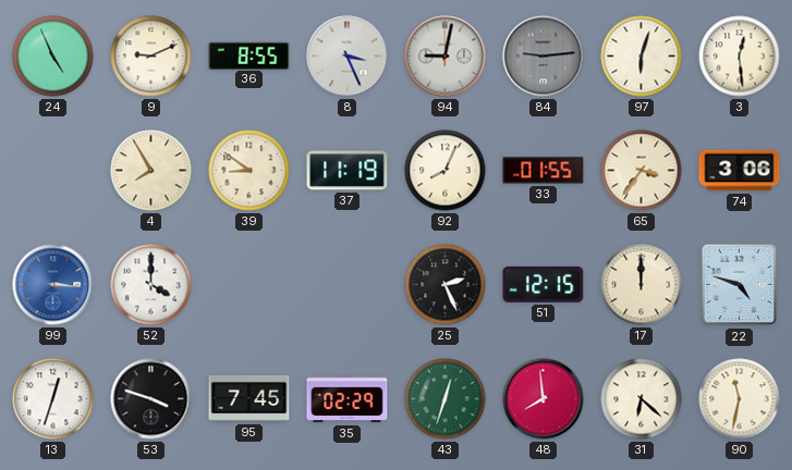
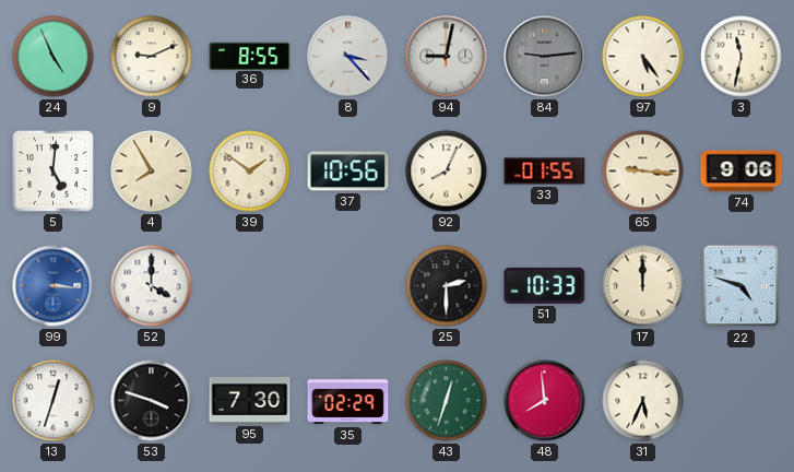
8: 3:26 -> 3:23 (348, 57)
97: 6:03 -> 5:24 (643, 57)
3: 12:29 -> 11:32 (742, 57)
5: none -> 5:01 (52, 170)
39: 8:51 -> 1:51 (250, 172)
37: 11:19 -> 10:56 (348, 172)
65: 3:36 -> 9:16 (643, 172)
74: 3:06 -> 9:06 (742, 172)
25: 2:26 -> 2:30 (447, 286)
51: 12:15 -> 10:33 (545, 285)
95: 7:45 -> 7:30 (250, 400)
31: 6:22 -> 5:34 (643, 401)
90: 11:32 -> none (740, 399)
